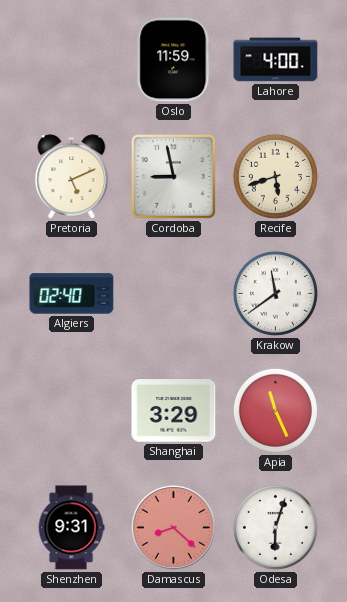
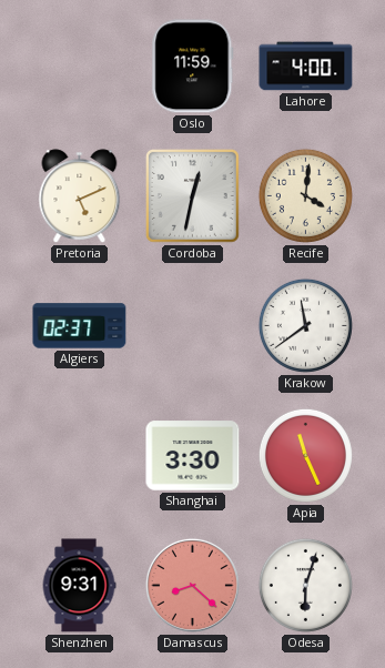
Cordoba: 8:58 -> 12:32 (193, 196)
Recife: 5:42 -> 4:01 (305, 195)
Algiers: 02:40 -> 02:37 (80, 326)
Shanghai: 3:29 -> 3:30 (193, 456)
